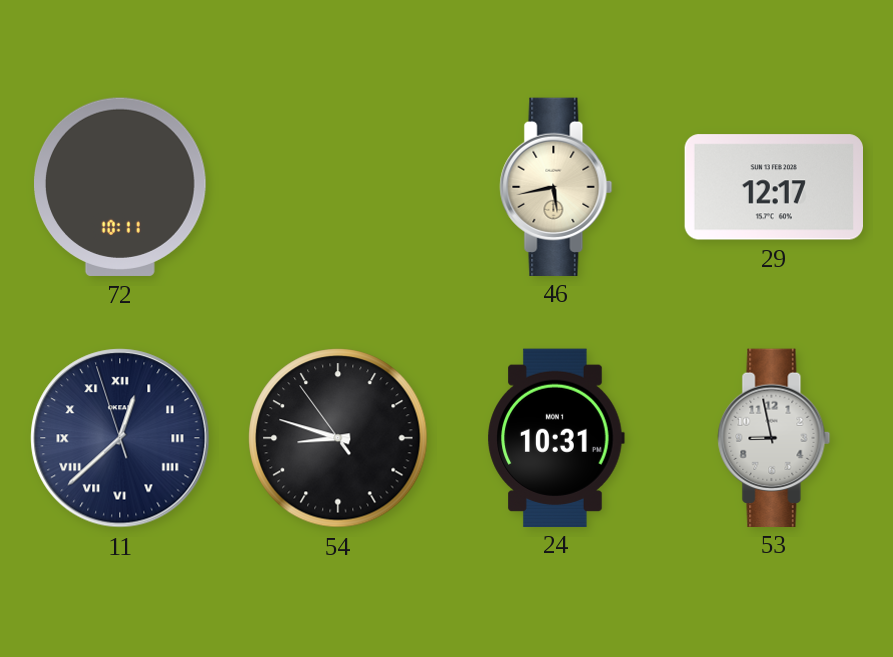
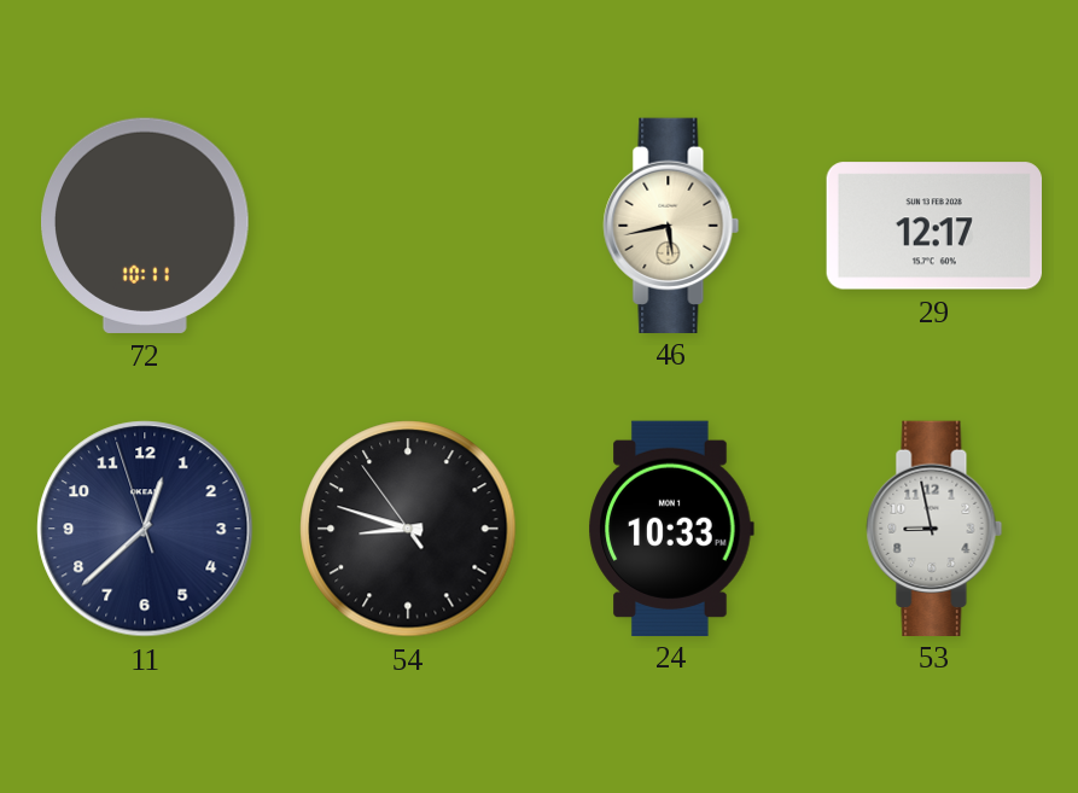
11 numerals: Roman -> Arabic (145, 529)
24: 10:31 -> 10:33 (671, 527)
